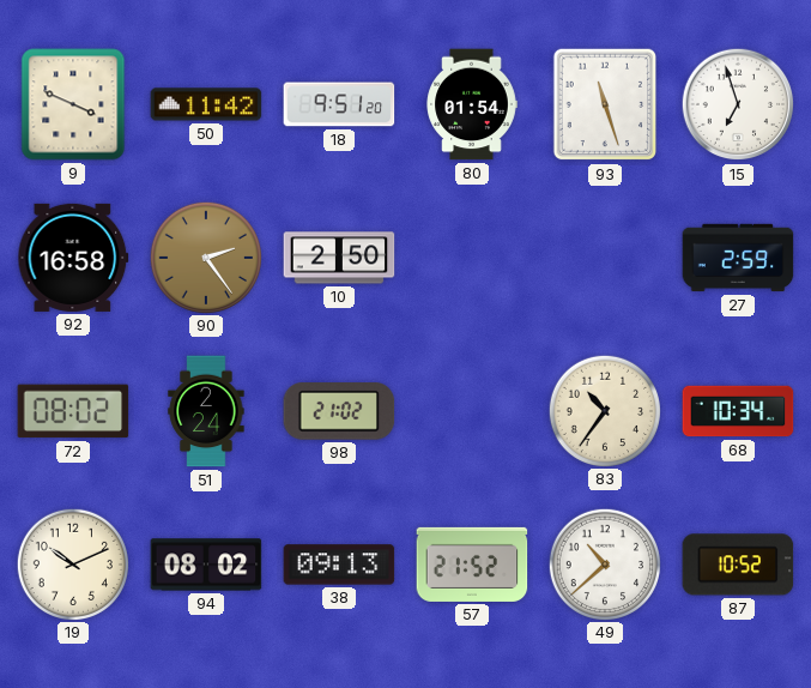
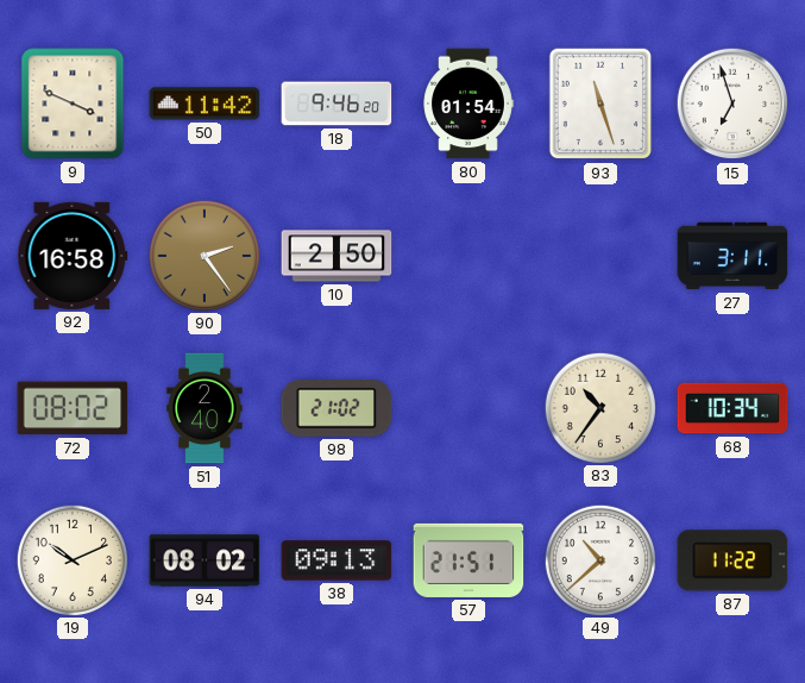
18: 9:51 -> 9:46 (337, 104)
27: 2:59 -> 3:11 (732, 256)
51: 2:24 -> 2:40 (205, 408)
57: 21:52 -> 21:51 (468, 560)
87: 10:52 -> 11:22 (732, 560)
